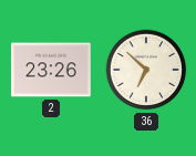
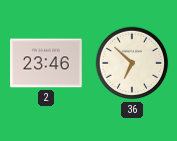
2: 23:26 -> 23:46 (47, 63)
